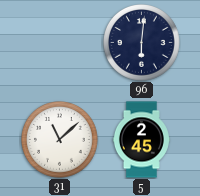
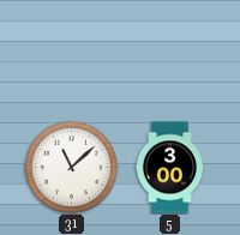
96: 6:01 -> none (142, 43)
5: 2:45 -> 3:00 (169, 168)
